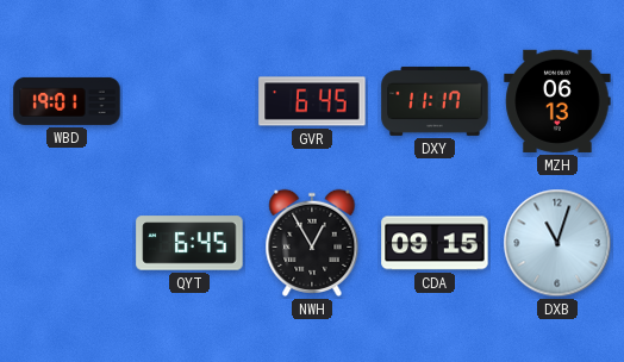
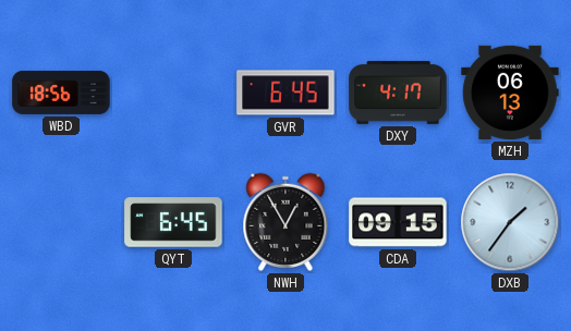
WBD: 19:01 -> 18:56 (61, 93)
DXY: 11:17 -> 4:17 (398, 93)
DXB: 11:03 -> 1:36 (510, 222)
